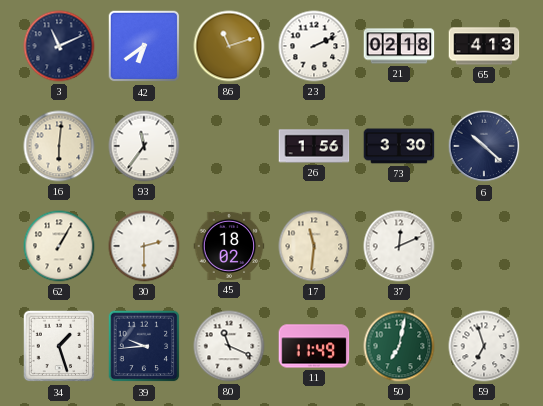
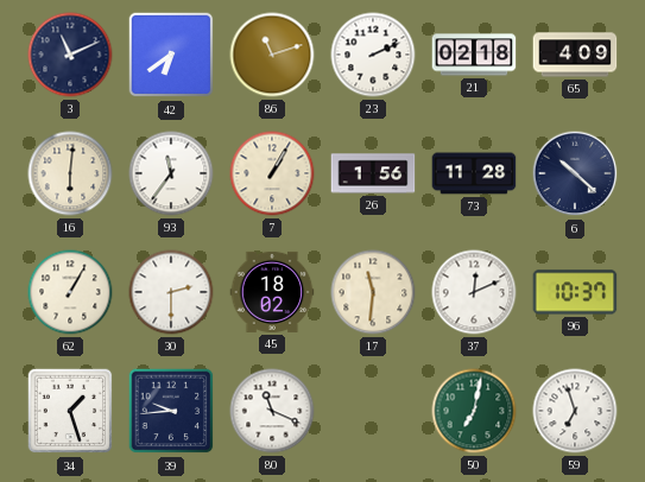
65: 4:13 -> 4:09 (575, 55)
7: none -> 1:05 (272, 173)
73: 3:30 -> 11:28 (474, 173)
96: none -> 10:37 (575, 292)
11: 11:49 -> none (314, 346)
